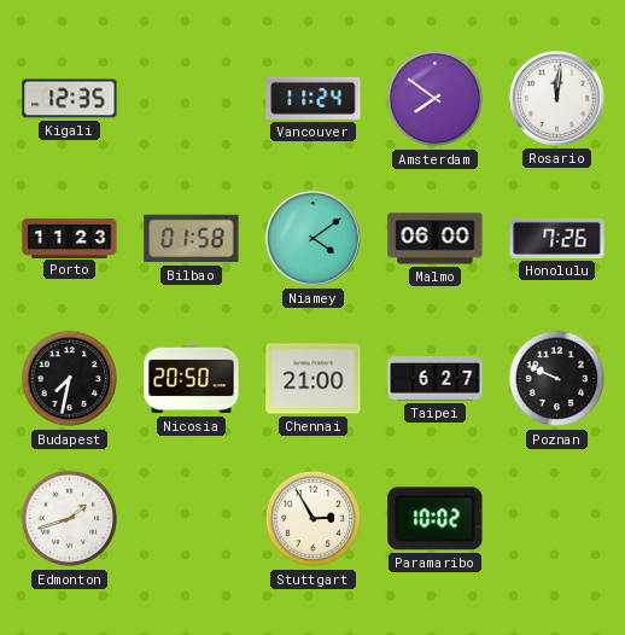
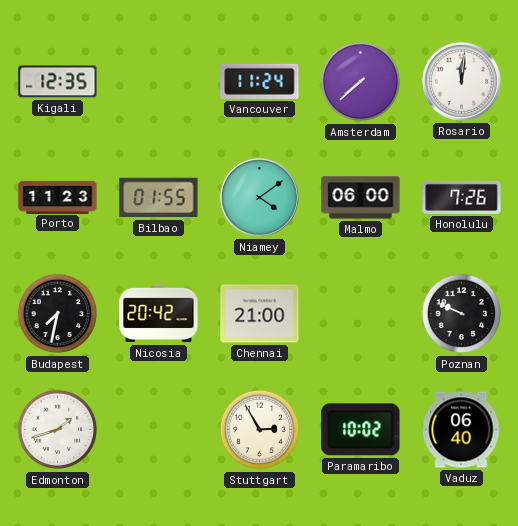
Amsterdam: 7:51 -> 7:38 (361, 82)
Bilbao: 01:58 -> 01:55 (159, 198)
Nicosia: 20:50 -> 20:42 (159, 314)
Taipei: 6:27 -> none (436, 379)
Vaduz: none -> 06:40 (462, 430)
